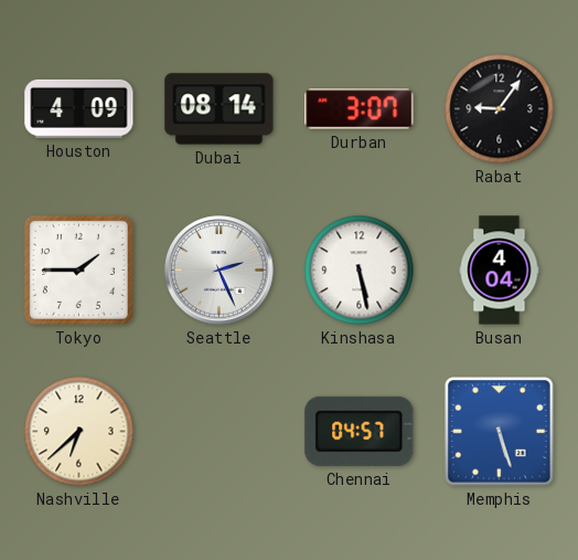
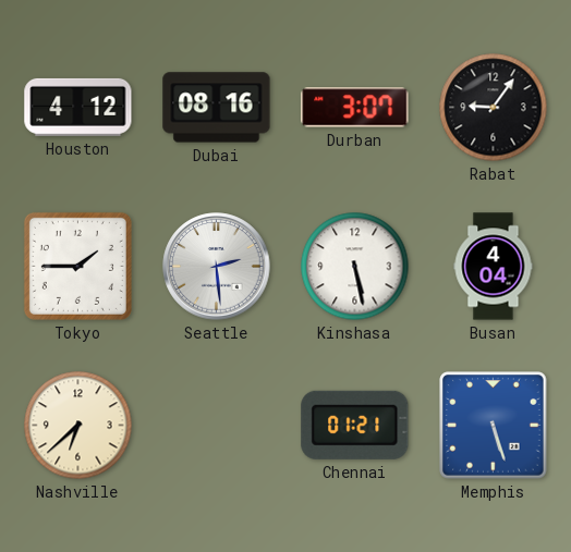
Houston: 4:09 -> 4:12 (78, 107)
Dubai: 08:14 -> 08:16 (217, 108)
Seattle: 2:26 -> 2:29 (217, 267)
Chennai: 04:57 -> 01:21 (355, 425)
